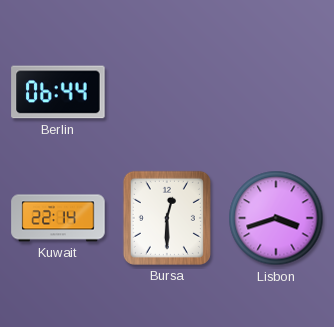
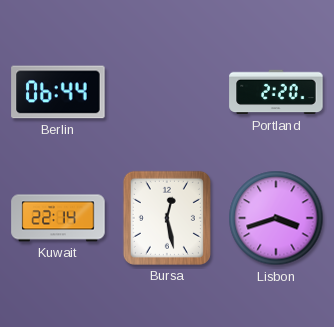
Portland: none -> 2:20 (276, 92)
Bursa: 12:30 -> 12:28 (167, 218)
